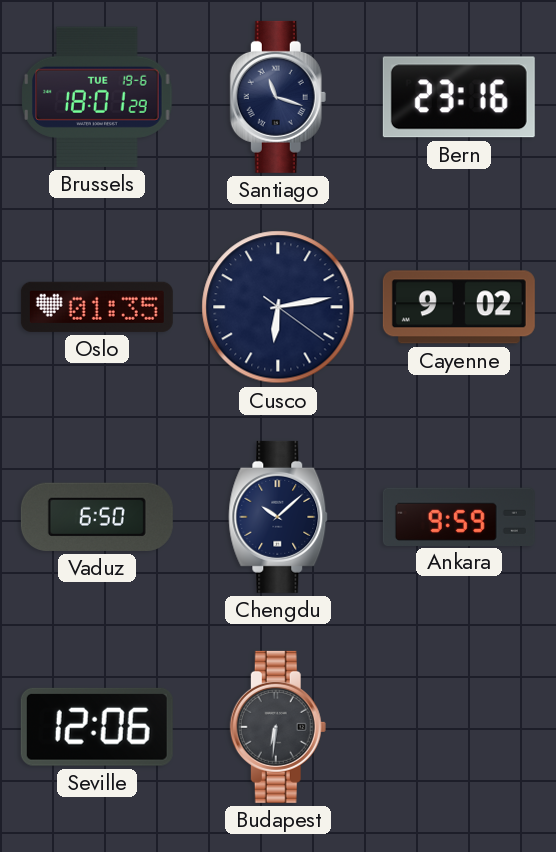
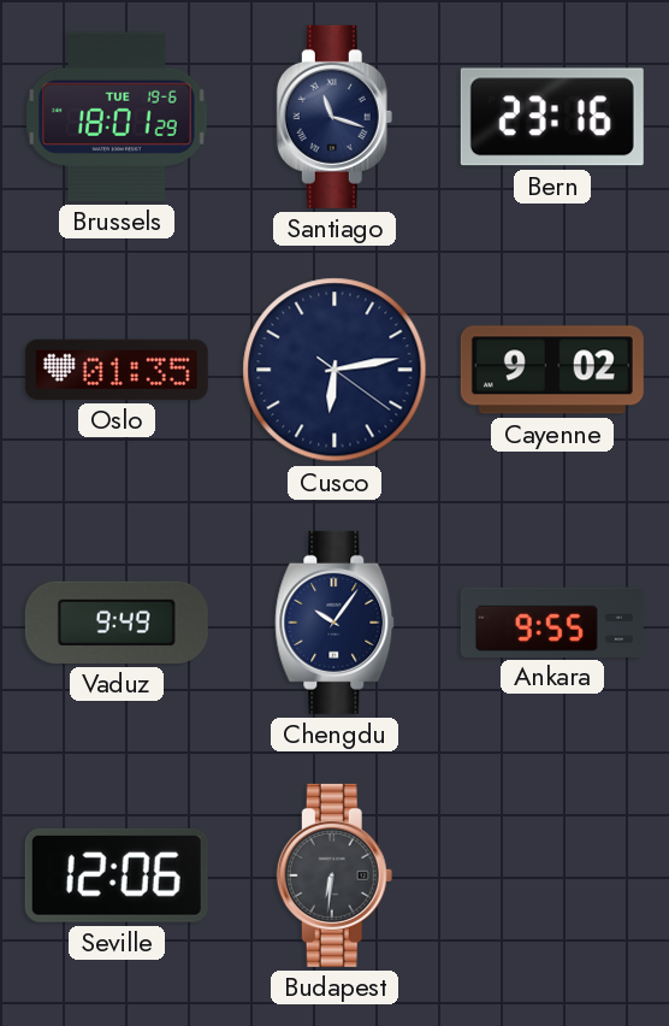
Vaduz: 6:50 -> 9:49 (117, 623)
Chengdu: 10:08 -> 10:06 (334, 623)
Ankara: 9:59 -> 9:55 (552, 621)
